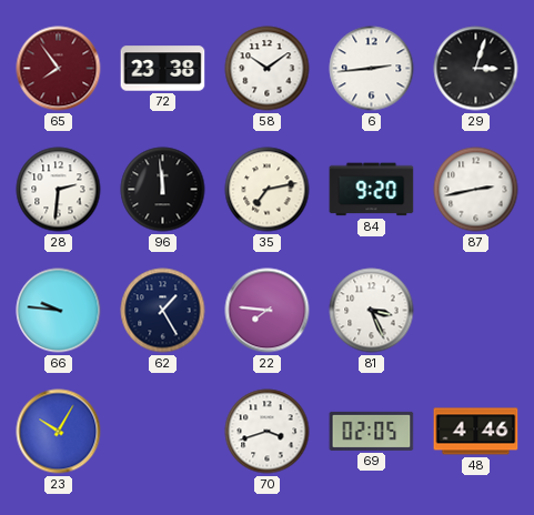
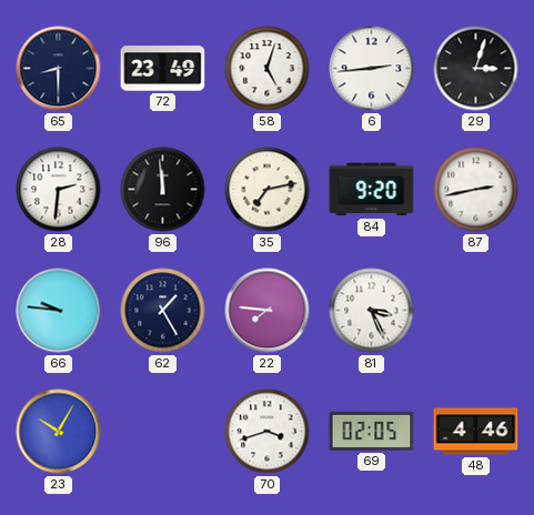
65: 7:54 -> 8:30 (59, 69)
65 dial: burgundy -> navy (59, 69)
72: 23:38 -> 23:49 (163, 69)
58: 10:09 -> 5:03 (268, 69)
